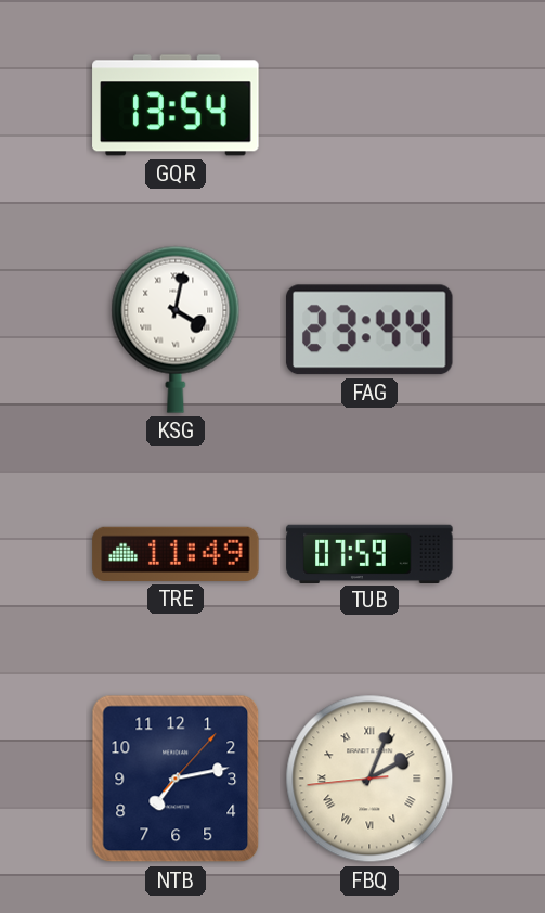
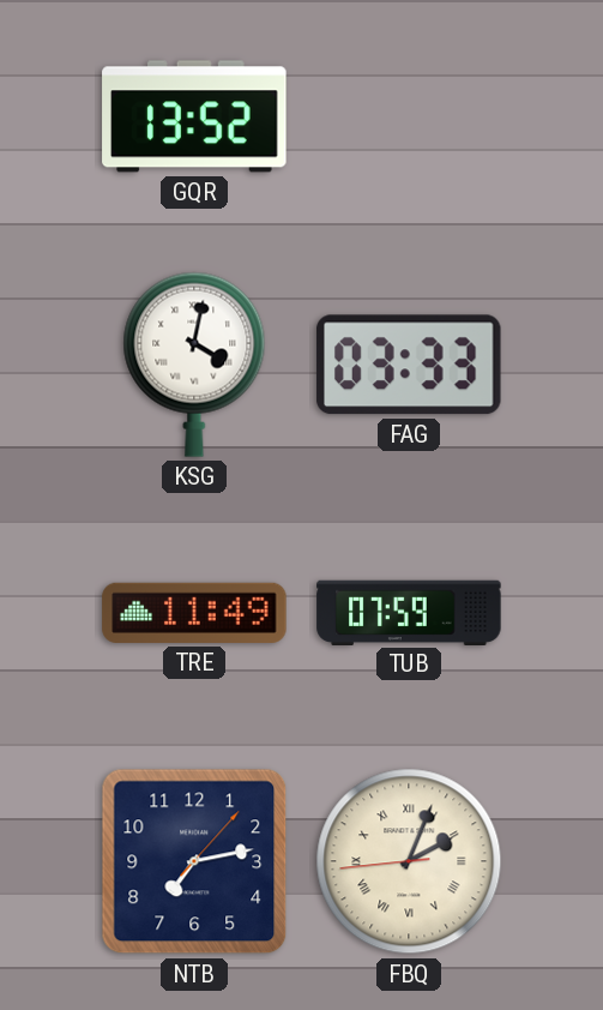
GQR: 13:54 -> 13:52 (194, 116)
FAG: 23:44 -> 03:33 (409, 365)
